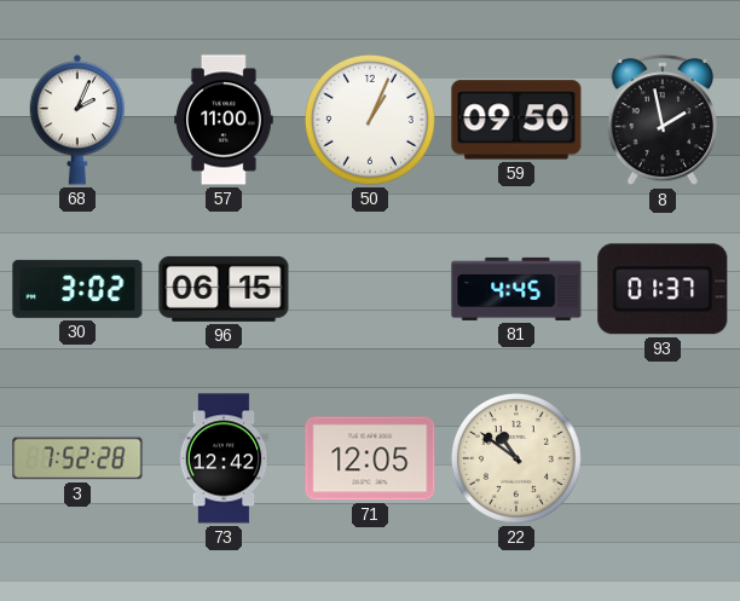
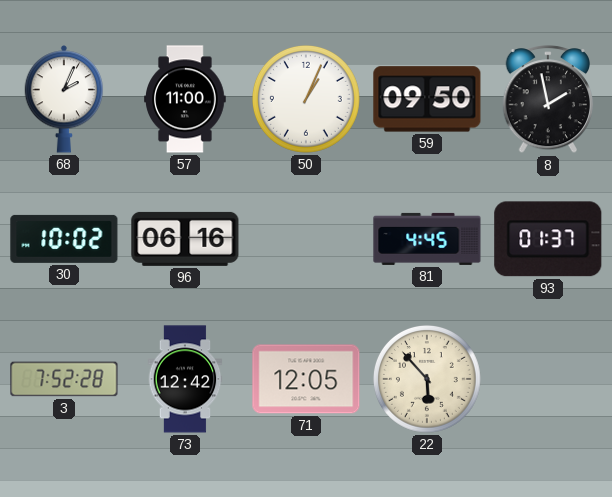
30: 3:02 -> 10:02 (64, 239)
96: 06:15 -> 06:16 (185, 239)
22: 10:51 -> 5:53 (427, 379)
